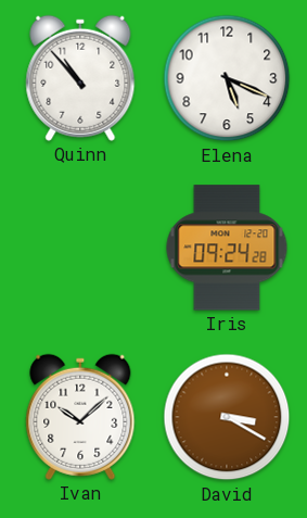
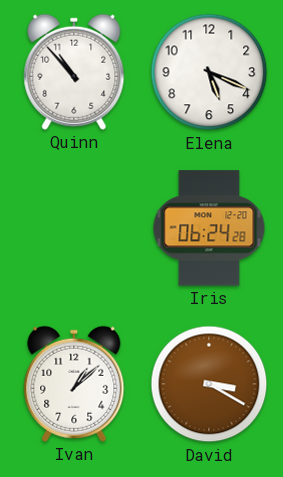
Iris: 09:24 -> 06:24 (209, 228)
Ivan: 10:08 -> 1:08 (74, 384)
